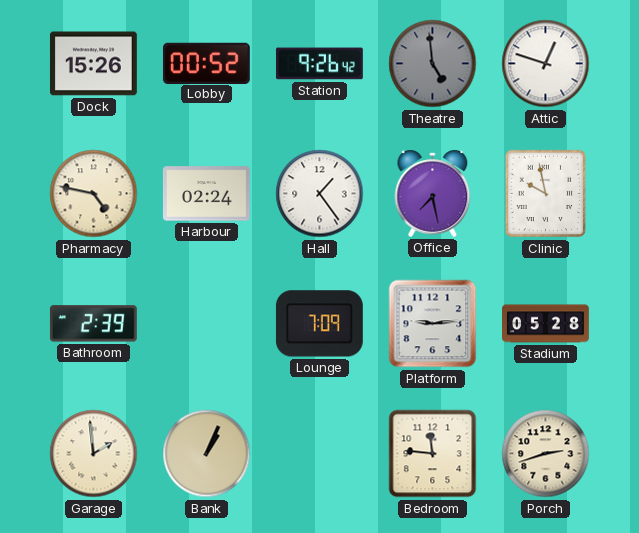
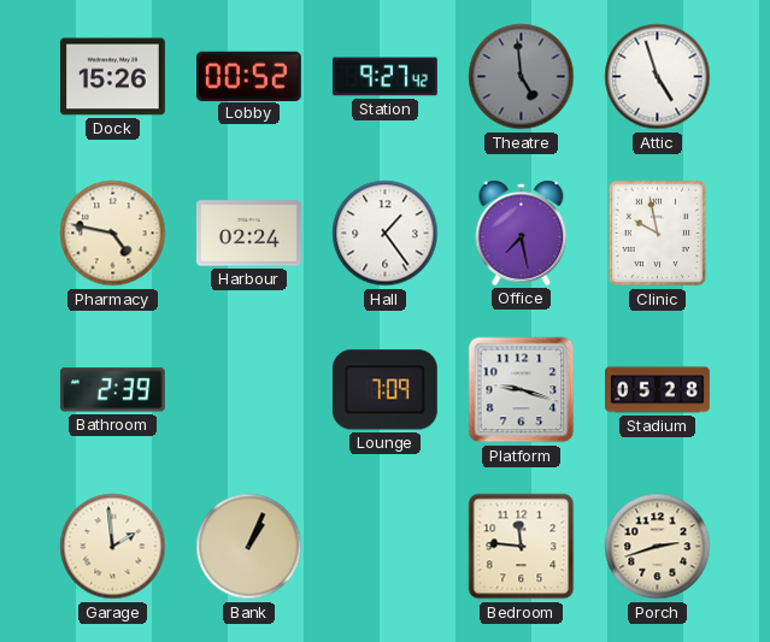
Station: 9:26 -> 9:27 (384, 77)
Attic: 12:48 -> 4:57 (658, 77)
Platform: 9:14 -> 9:18 (522, 390)
